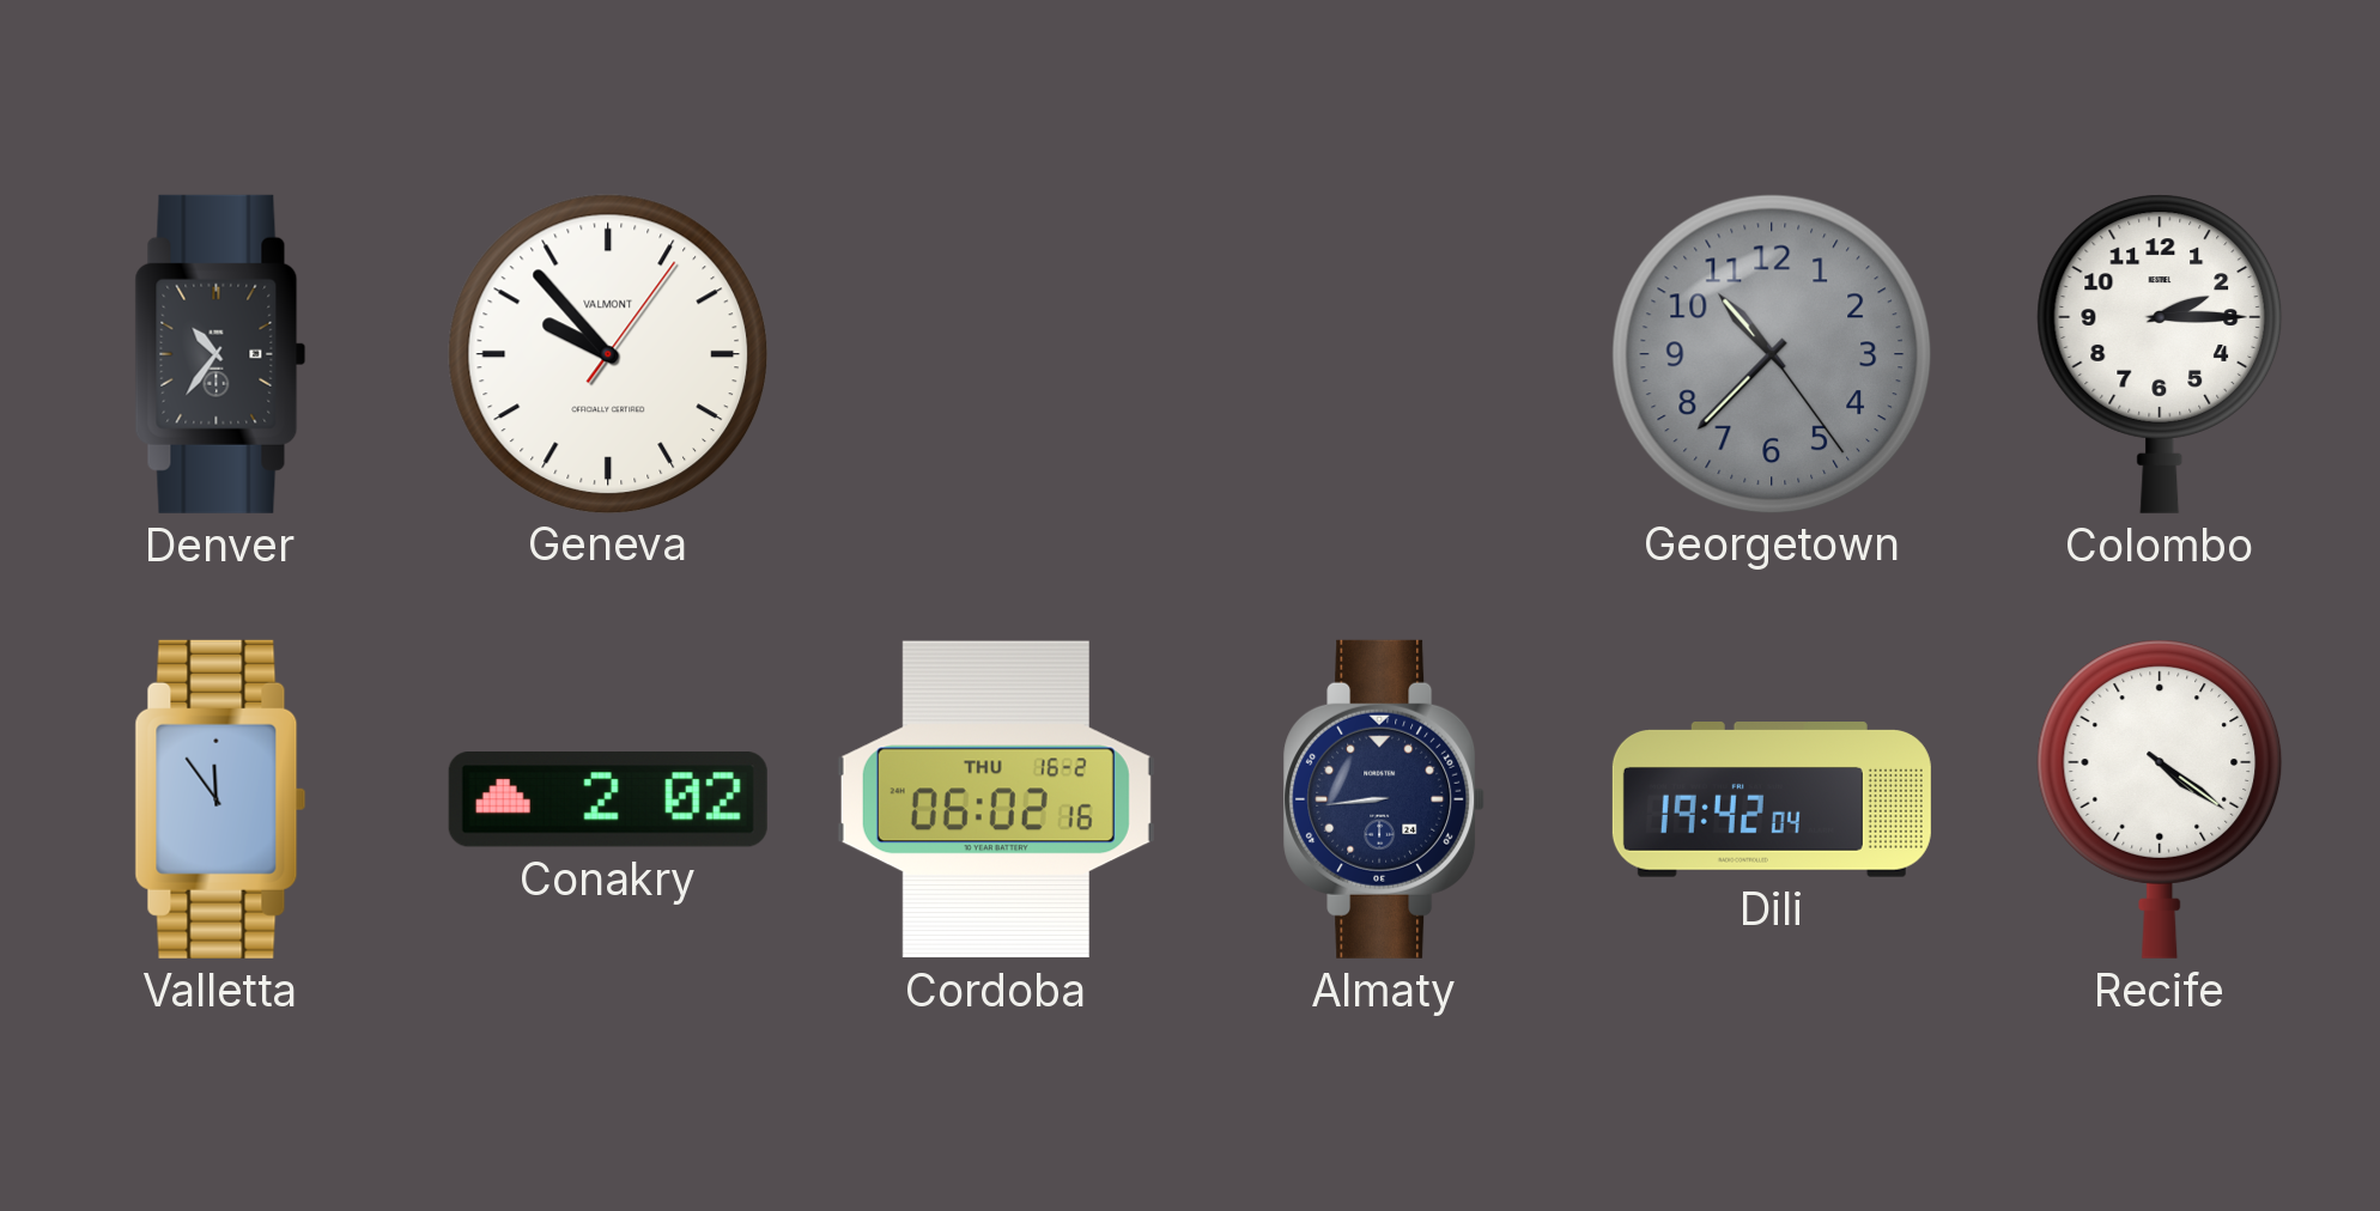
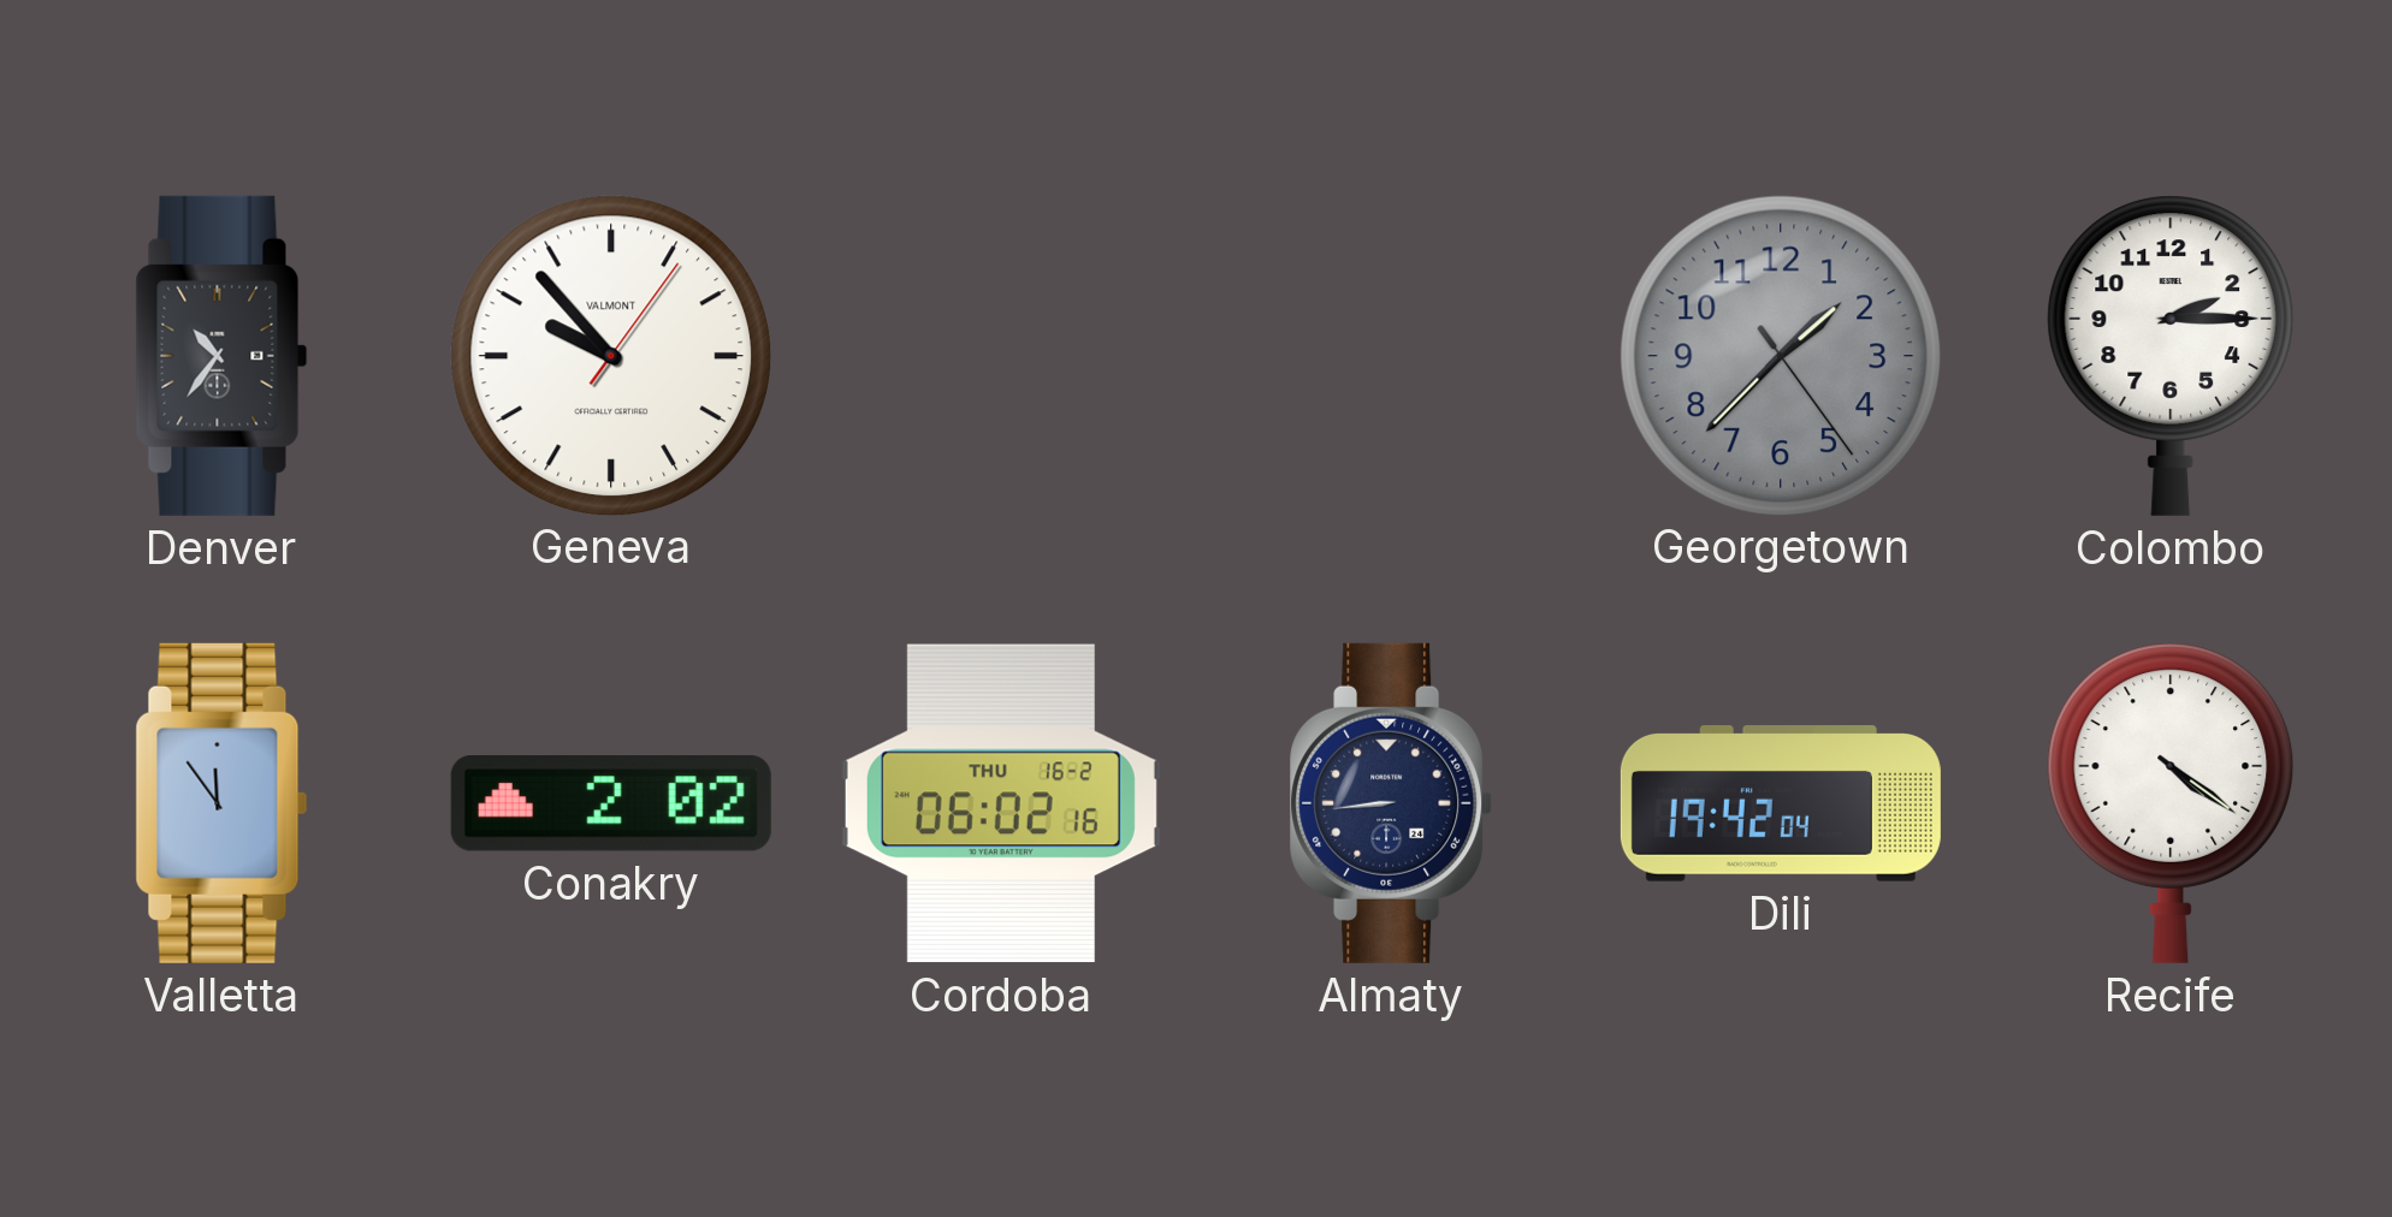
Georgetown: 10:37 -> 1:37 (1780, 355)
